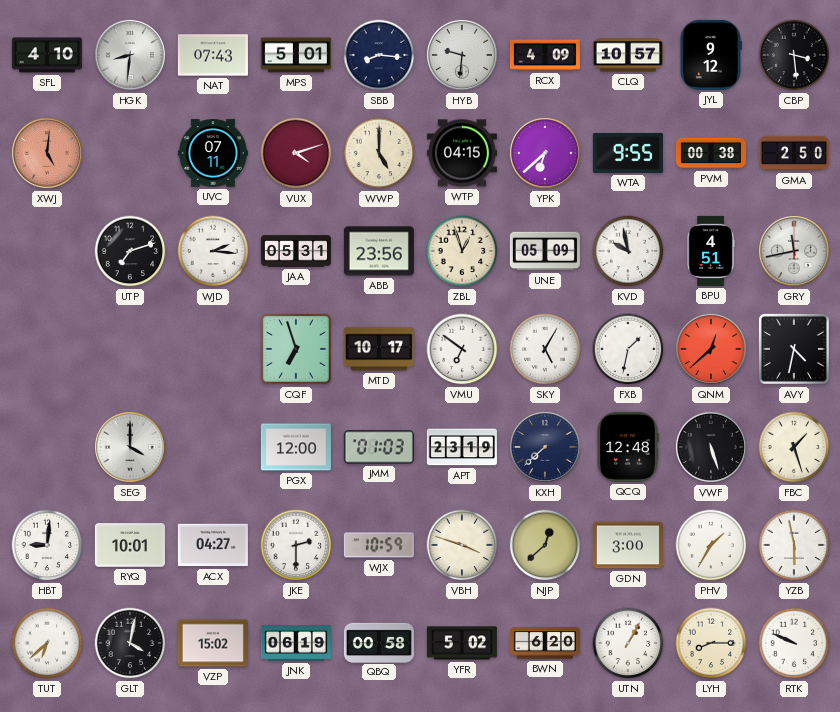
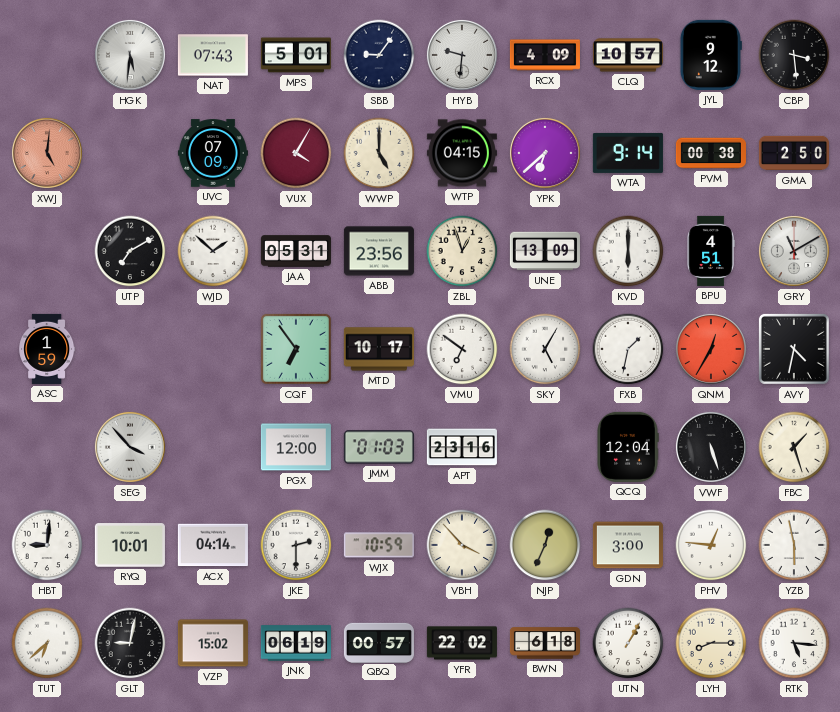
SFL: 4:10 -> none (47, 55)
HGK: 8:31 -> 5:31 (130, 55)
SBB: 8:16 -> 9:06 (379, 55)
UVC: 07:11 -> 07:09 (213, 153)
VUX: 4:12 -> 4:05 (296, 153)
WTA: 9:55 -> 9:14 (628, 153)
UTP: 7:12 -> 7:10 (130, 251)
WJD: 2:16 -> 1:52 (213, 251)
UNE: 05:09 -> 13:09 (545, 251)
KVD: 9:58 -> 6:00 (628, 251)
GRY: 11:43 -> 11:10 (794, 251)
ASC: none -> 1:59 (47, 349)
CQF: 6:57 -> 6:54 (296, 349)
QNM: 12:38 -> 12:35 (711, 349)
SEG: 4:00 -> 3:53 (130, 447)
APT: 23:19 -> 23:16 (462, 447)
KXH: 7:38 -> none (545, 447)
QCQ: 12:48 -> 12:04 (628, 447)
ACX: 04:27 -> 04:14 (213, 545)
VBH: 3:48 -> 3:53 (462, 545)
NJP: 12:38 -> 12:34 (545, 545)
PHV: 1:35 -> 12:46 (711, 545)
GLT: 4:02 -> 9:02 (130, 643)
QBQ: 00:58 -> 00:57 (379, 642)
YFR: 5:02 -> 22:02 (462, 643)
BWN: 6:20 -> 6:18 (545, 643)
RTK: 9:49 -> 5:16 (794, 643)
